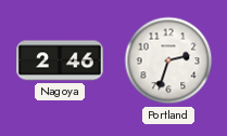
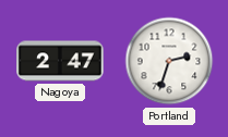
Nagoya: 2:46 -> 2:47 (60, 61)
